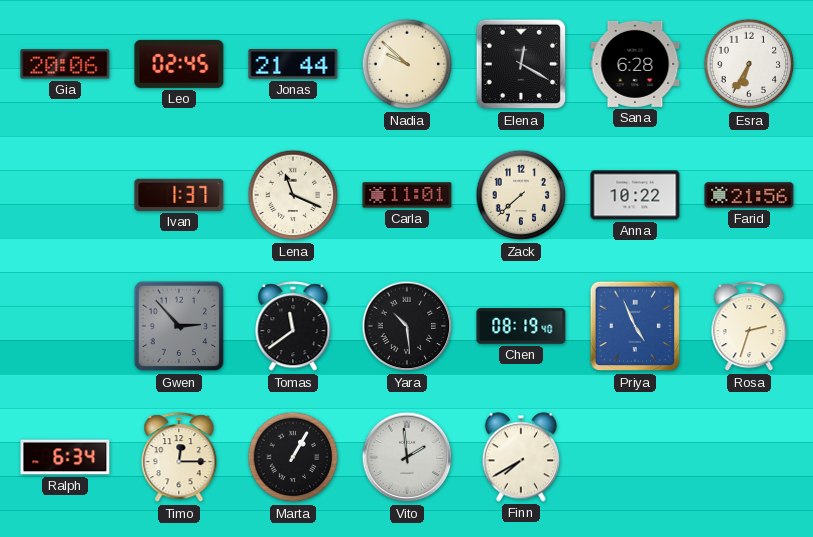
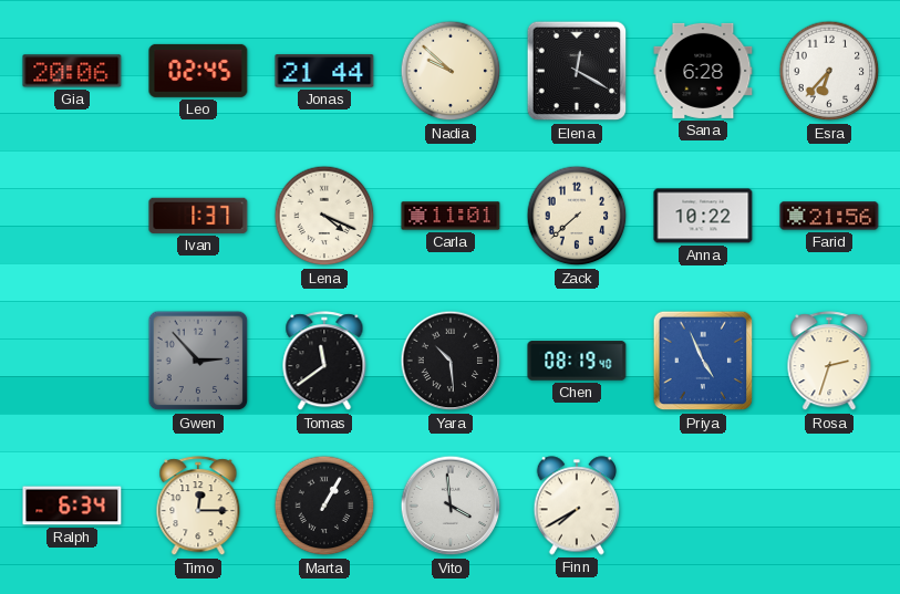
Esra: 6:35 -> 6:37 (829, 71)
Lena: 11:19 -> 4:19 (324, 216)
Vito: 1:59 -> 3:59 (451, 506)
